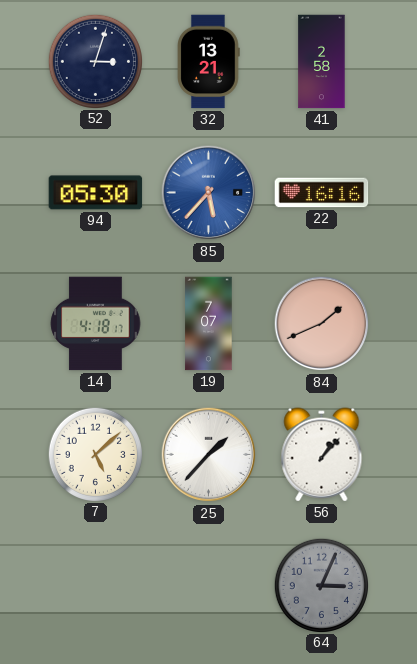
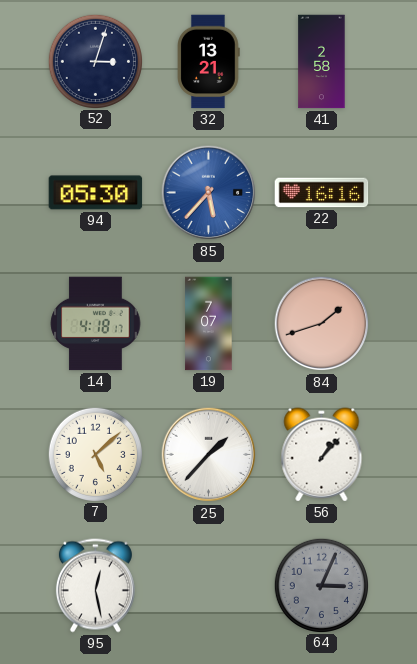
84: 1:41 -> 1:42 (322, 324)
95: none -> 12:28 (95, 586)
